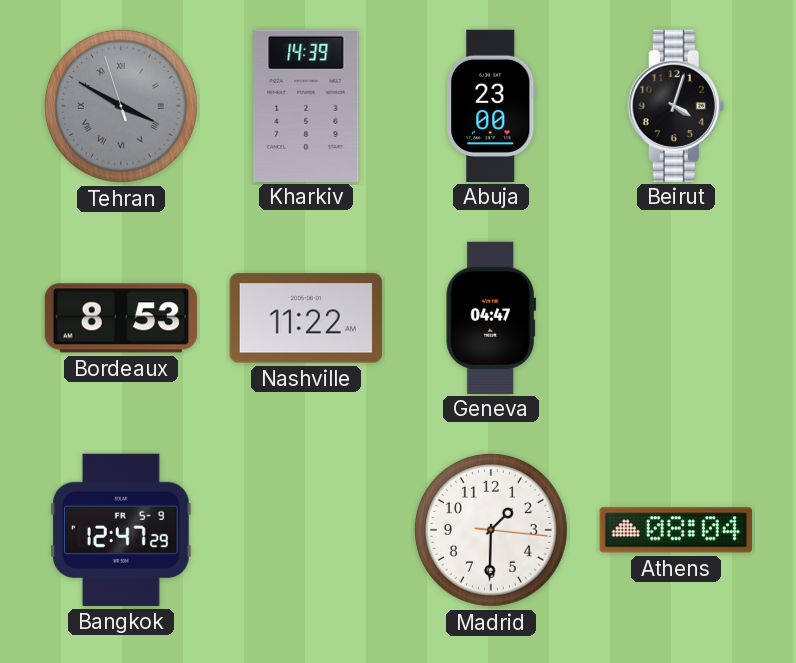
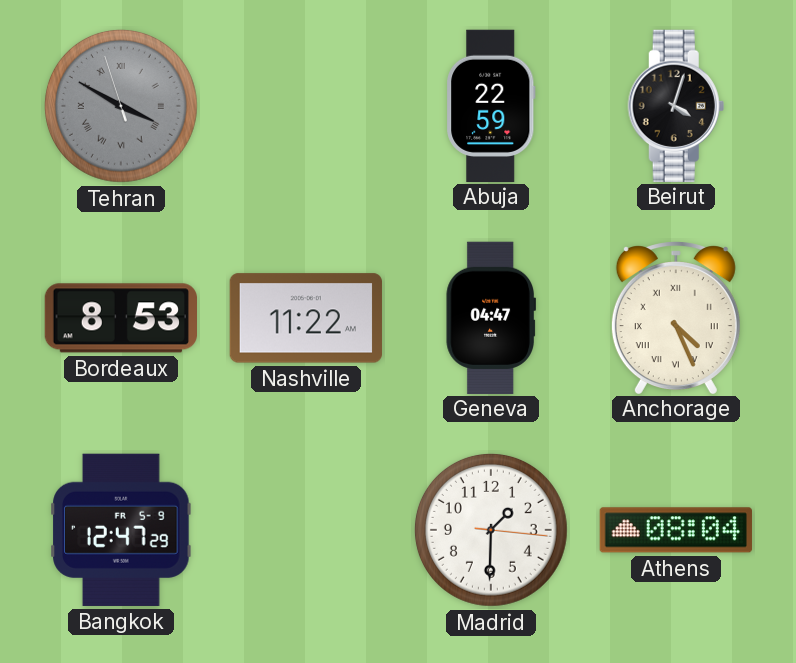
Kharkiv: 14:39 -> none (306, 105)
Abuja: 23:00 -> 22:59 (491, 105)
Anchorage: none -> 4:26 (676, 317)
